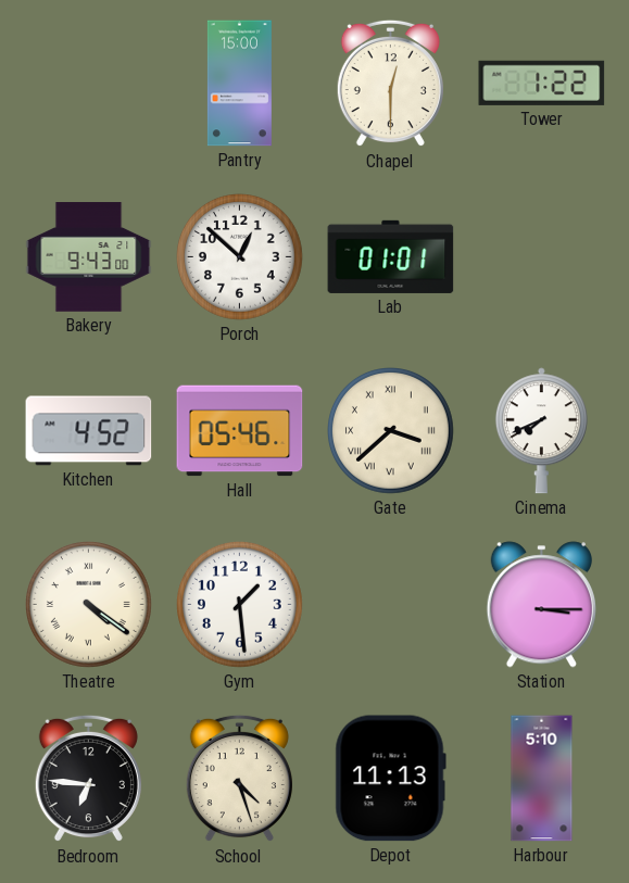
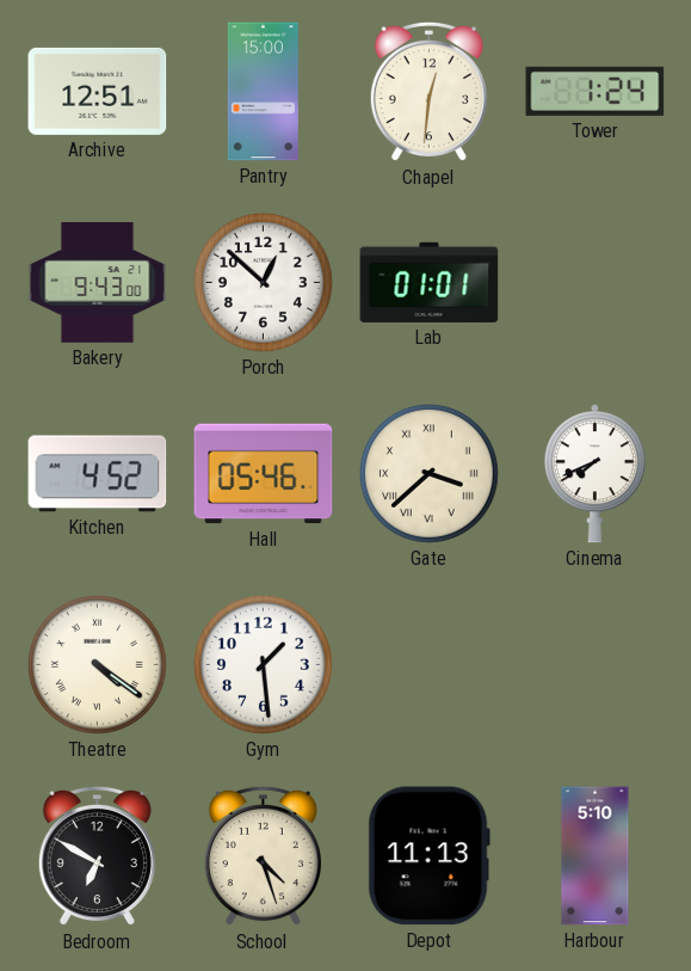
Archive: none -> 12:51 (98, 91)
Chapel: 12:30 -> 12:31 (428, 92)
Tower: 1:22 -> 1:24 (596, 91)
Station: 3:15 -> none (541, 605)
Bedroom: 6:46 -> 6:50 (97, 856)
